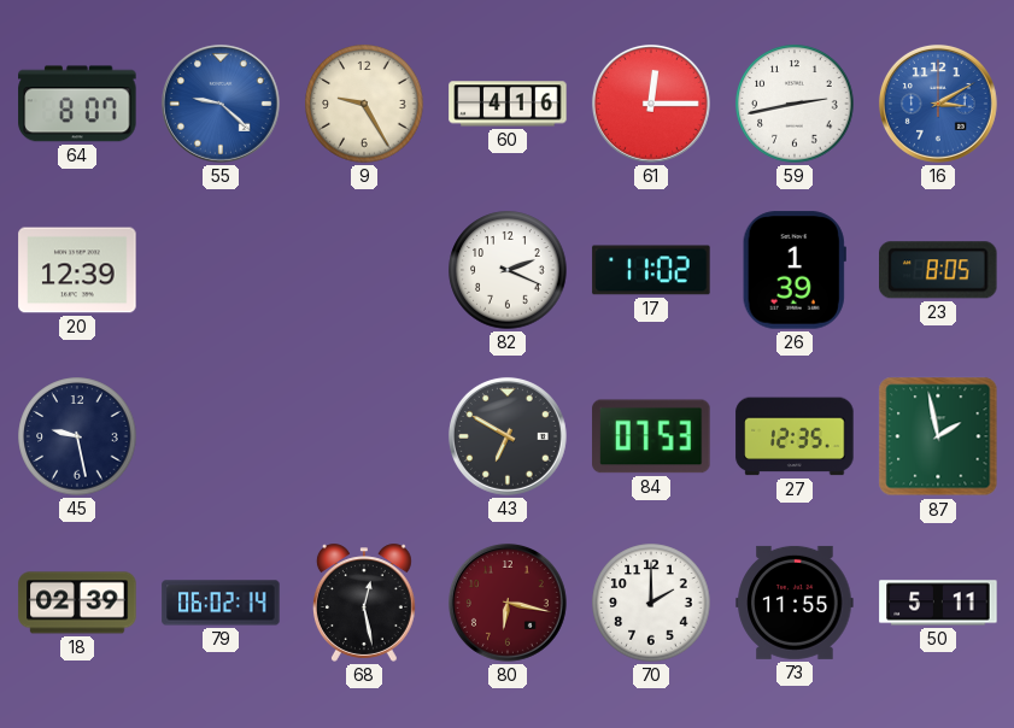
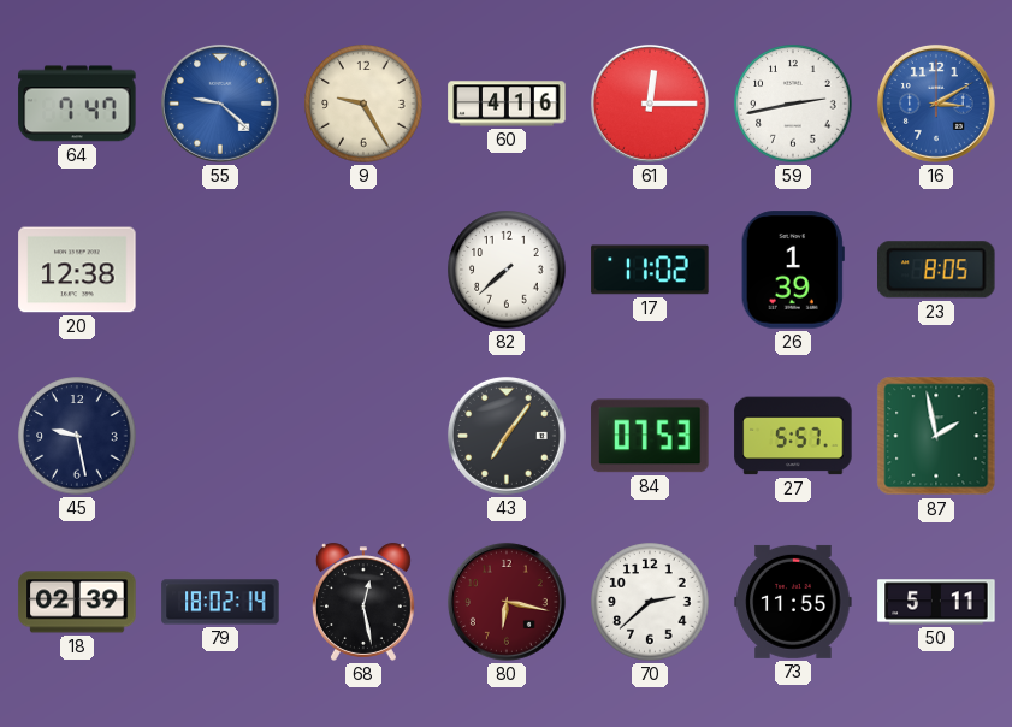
64: 8:07 -> 7:47 (77, 104)
20: 12:39 -> 12:38 (77, 270)
82: 2:19 -> 7:38 (507, 270)
43: 6:50 -> 7:06 (507, 436)
27: 12:35 -> 5:57 (793, 436)
79: 06:02 -> 18:02 (220, 602)
70: 2:00 -> 2:38 (650, 602)
